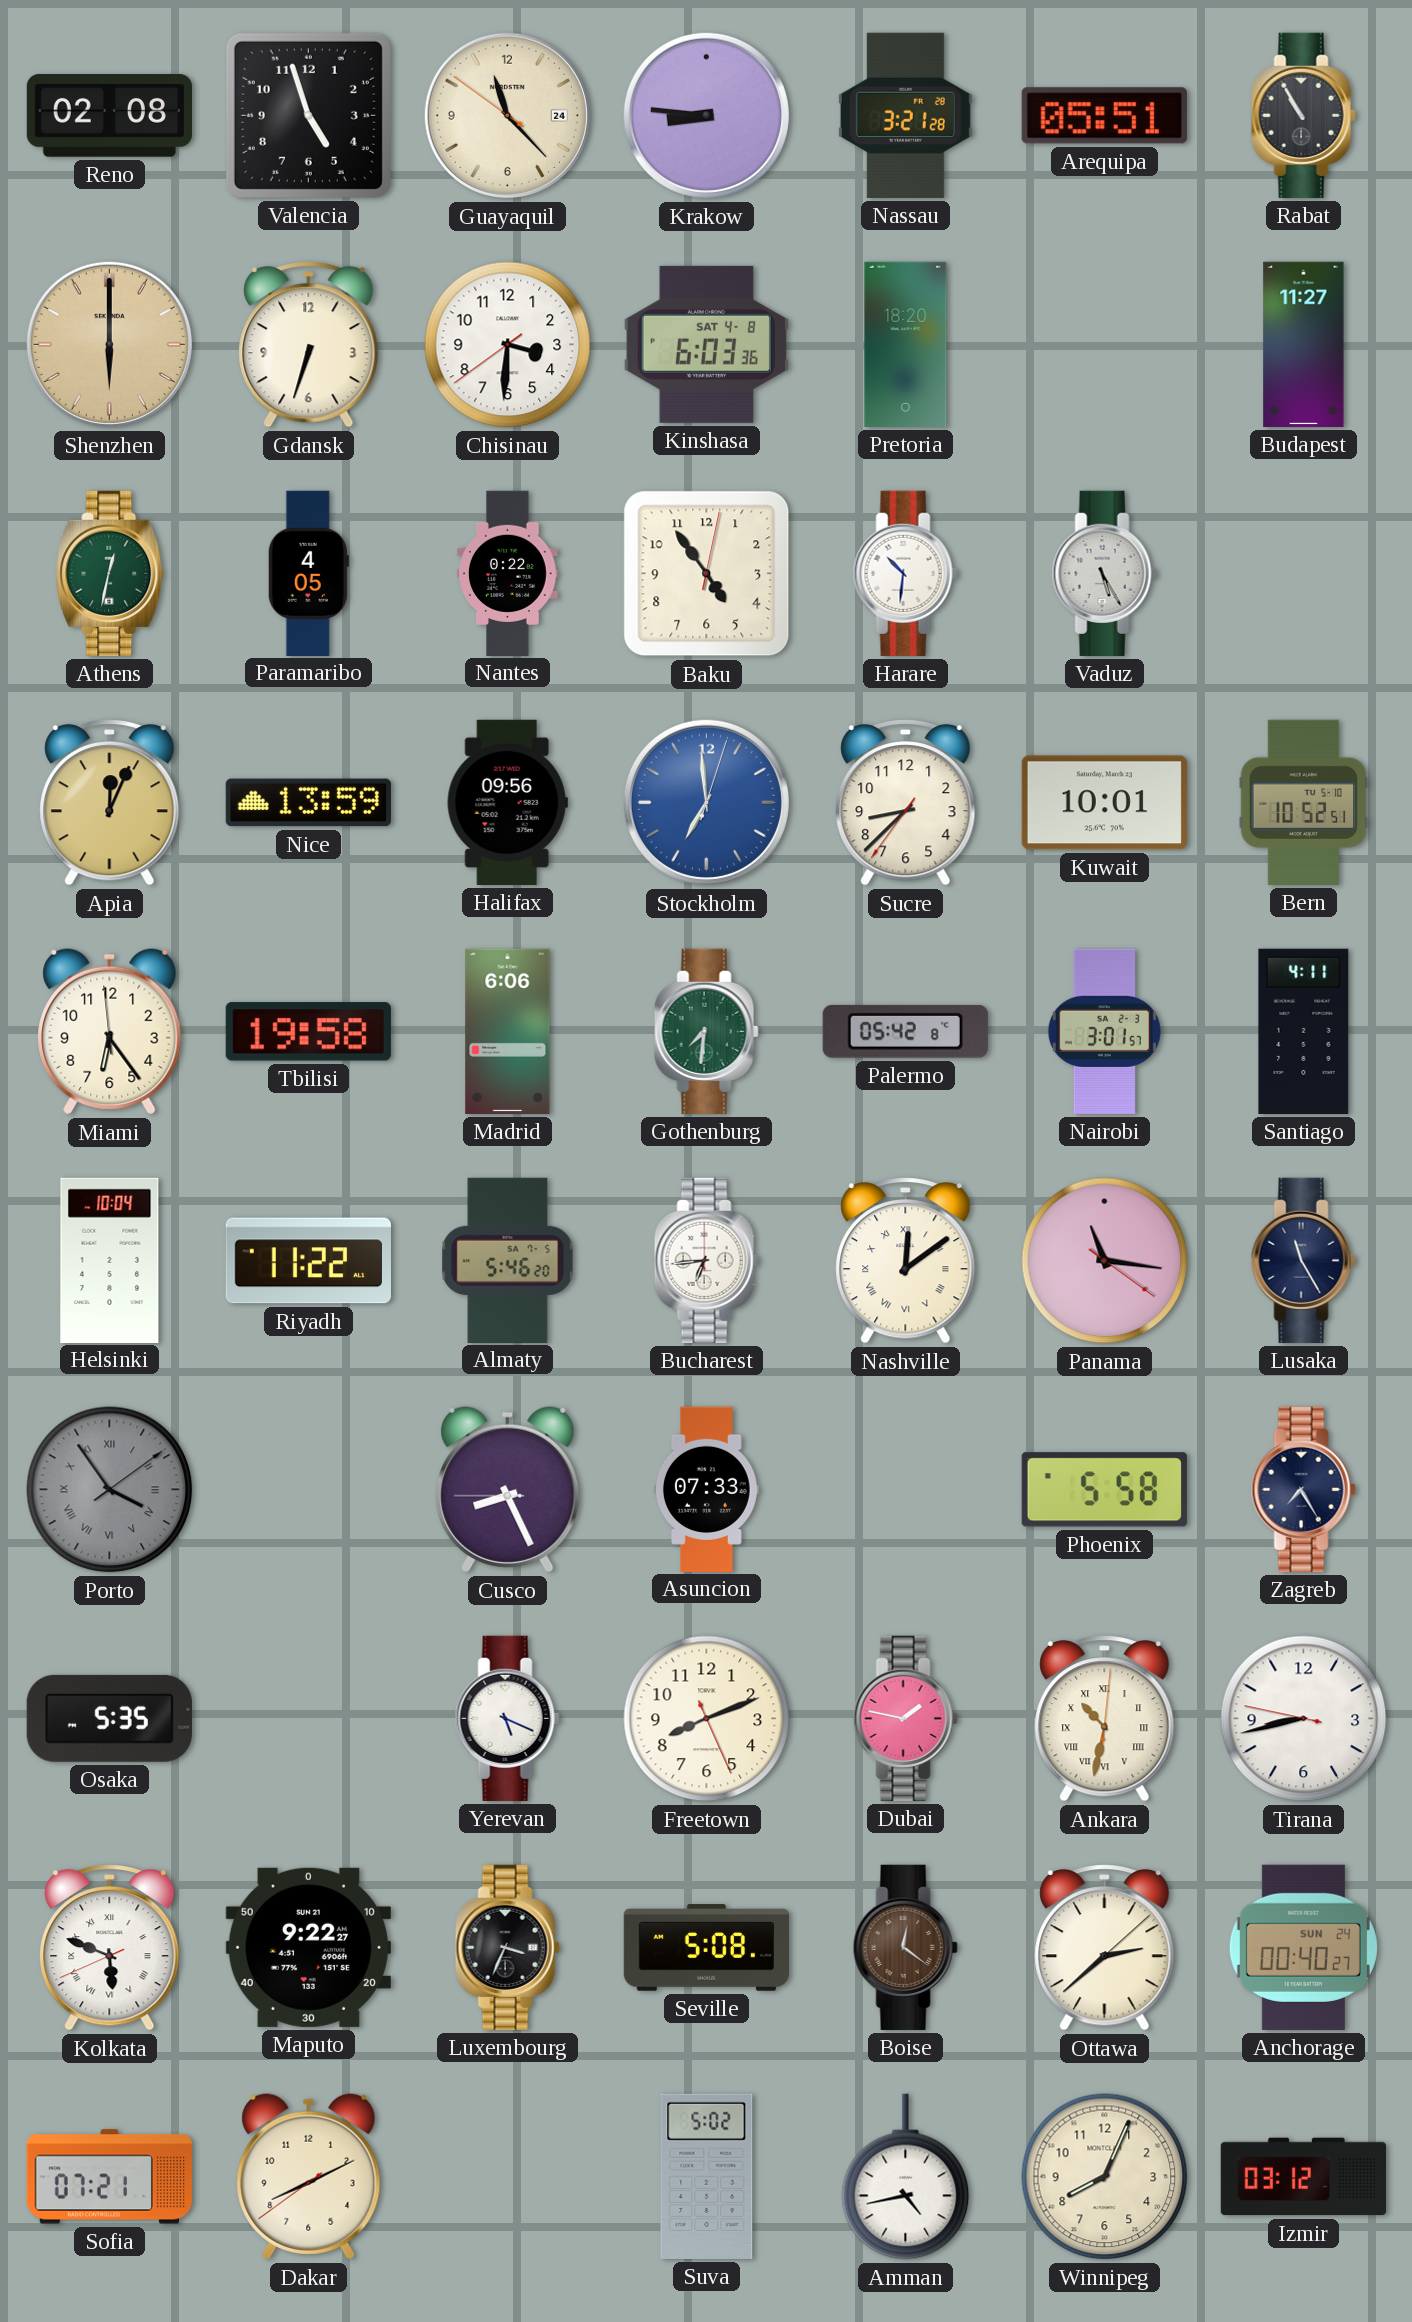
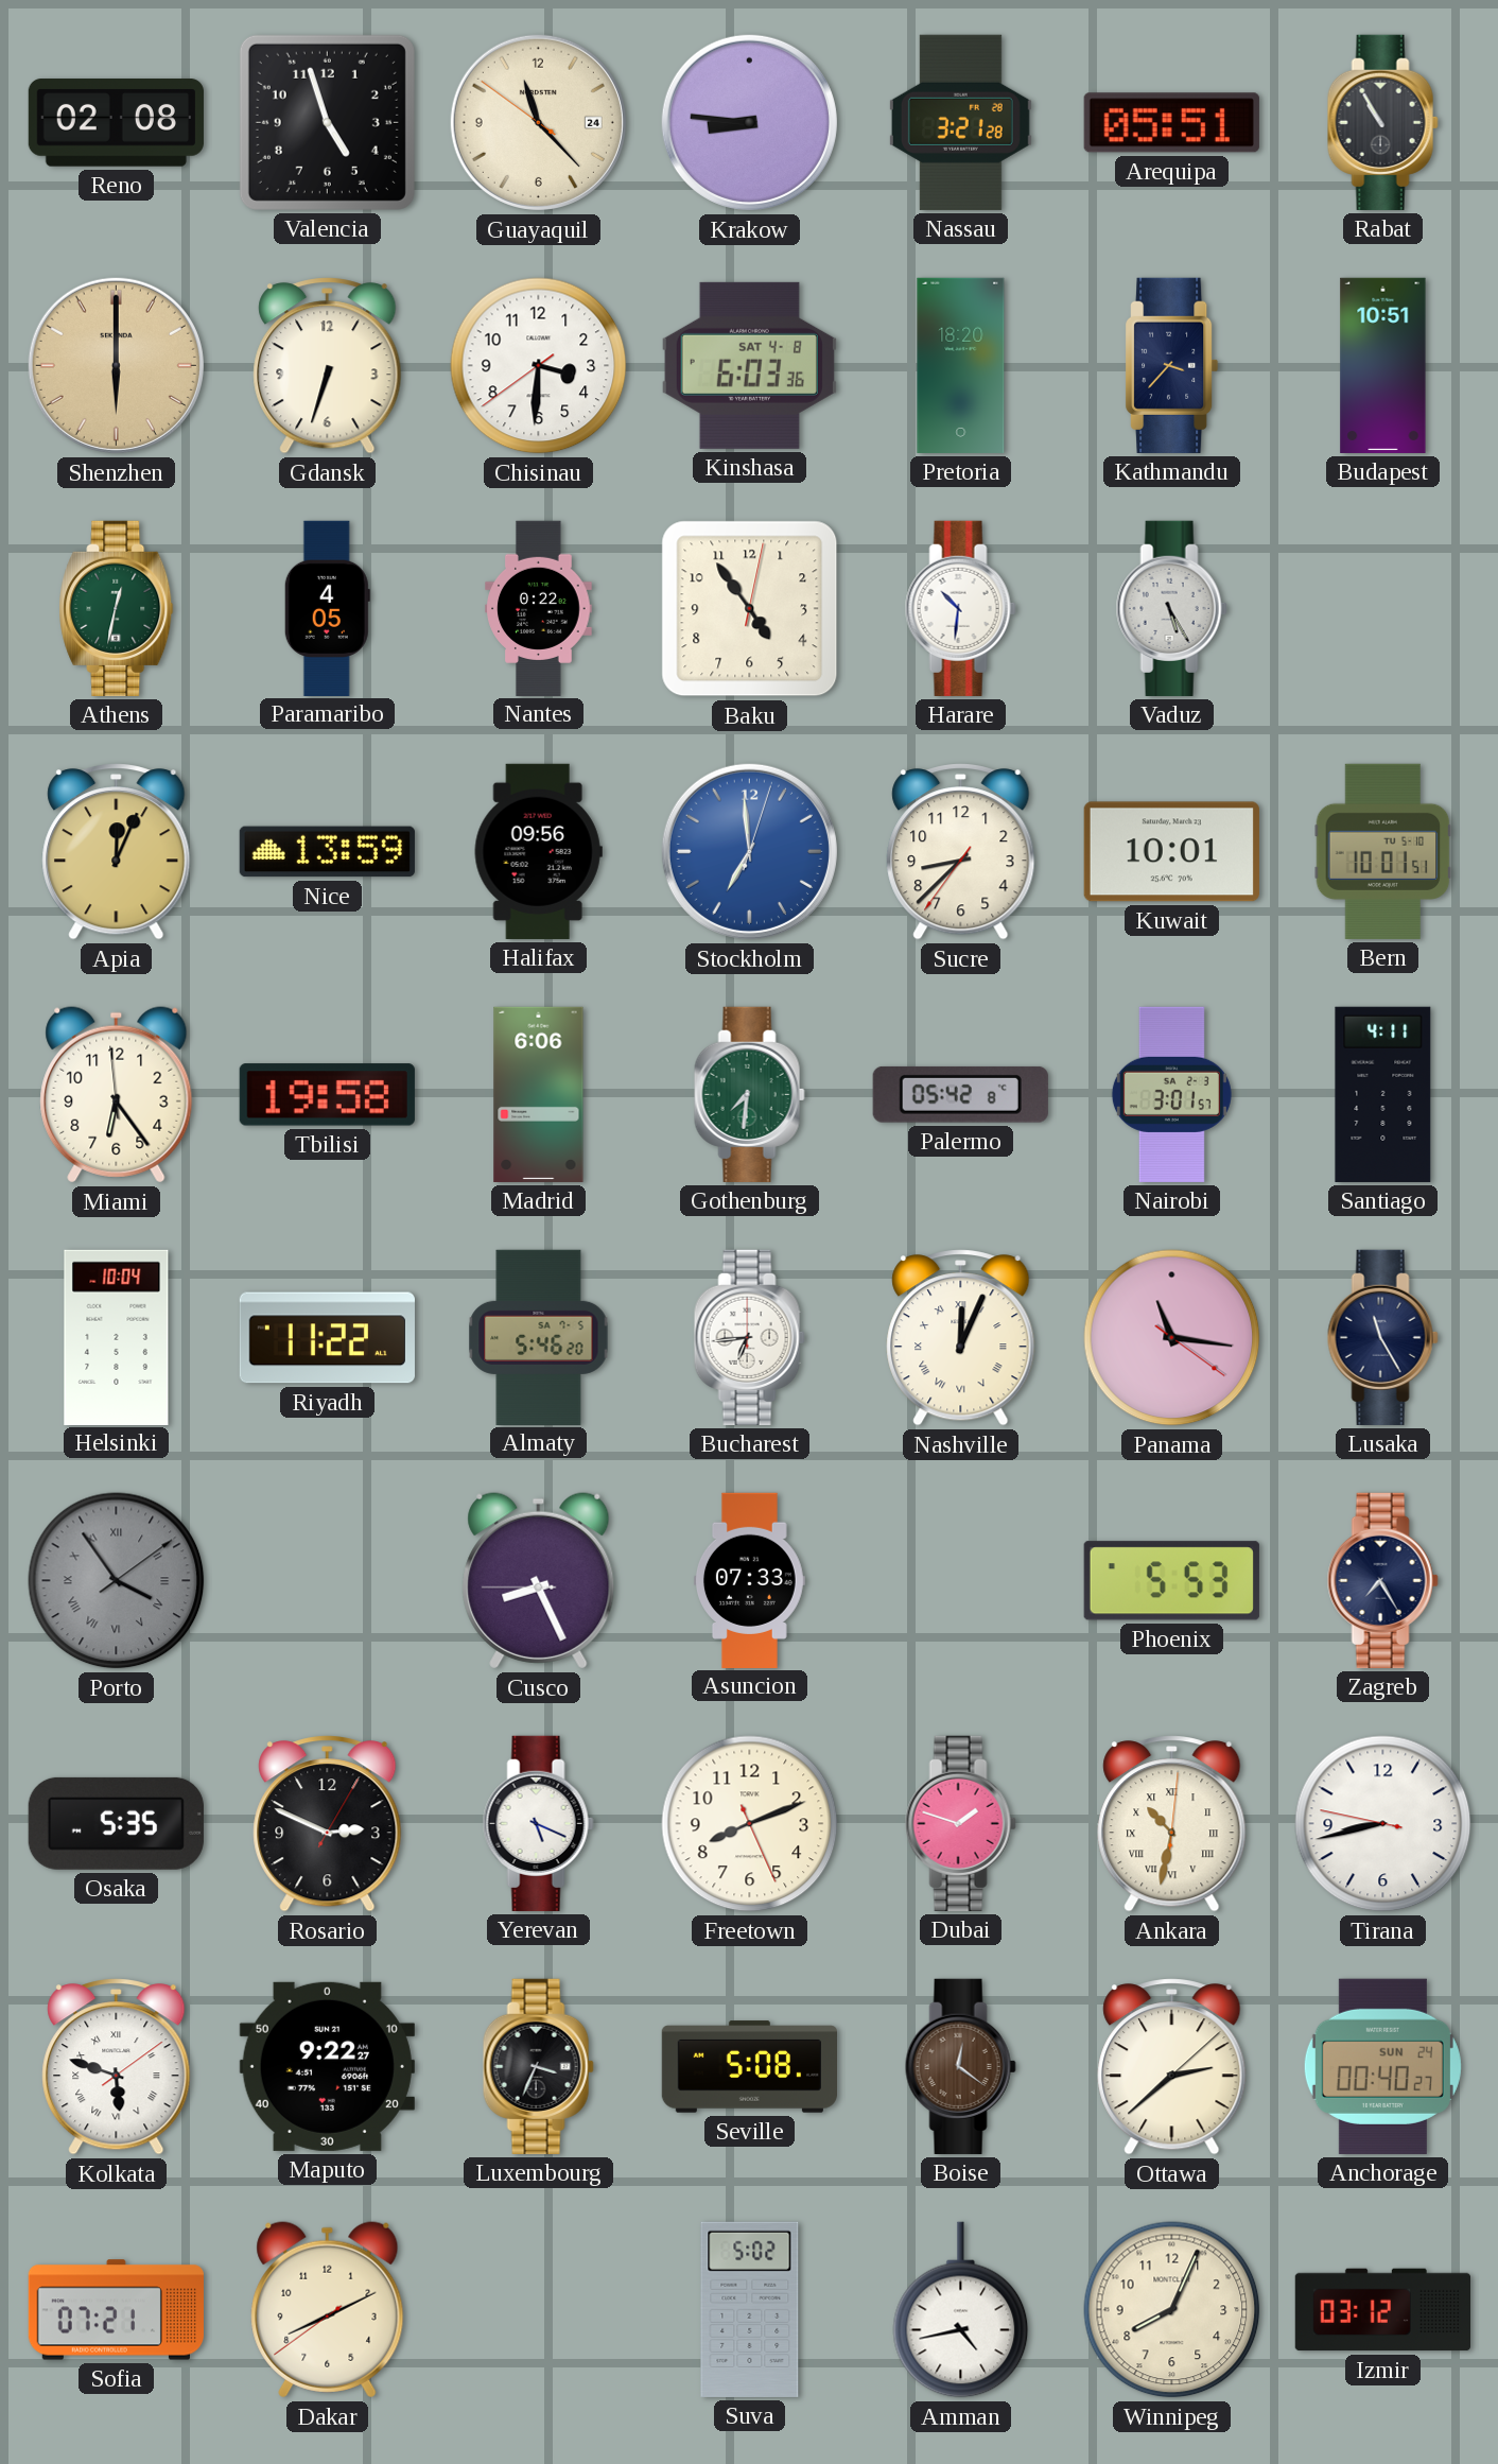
Kathmandu: none -> 3:37 (1172, 365)
Budapest: 11:27 -> 10:51 (1383, 365)
Bern: 10:52 -> 10:01 (1383, 851)
Nashville: 12:09 -> 12:04 (961, 1338)
Phoenix: 5:58 -> 5:53 (1171, 1581)
Rosario: none -> 2:49 (328, 1824)
Dubai: 1:47 -> 1:48 (960, 1823)
Kolkata: 5:48:41 -> 5:48:09 (117, 2067)
